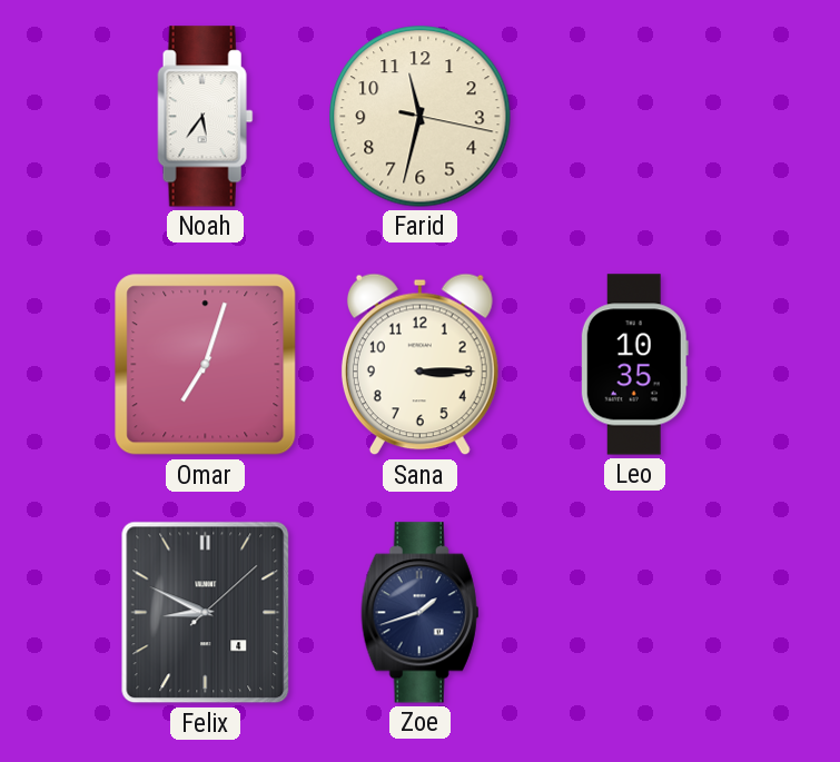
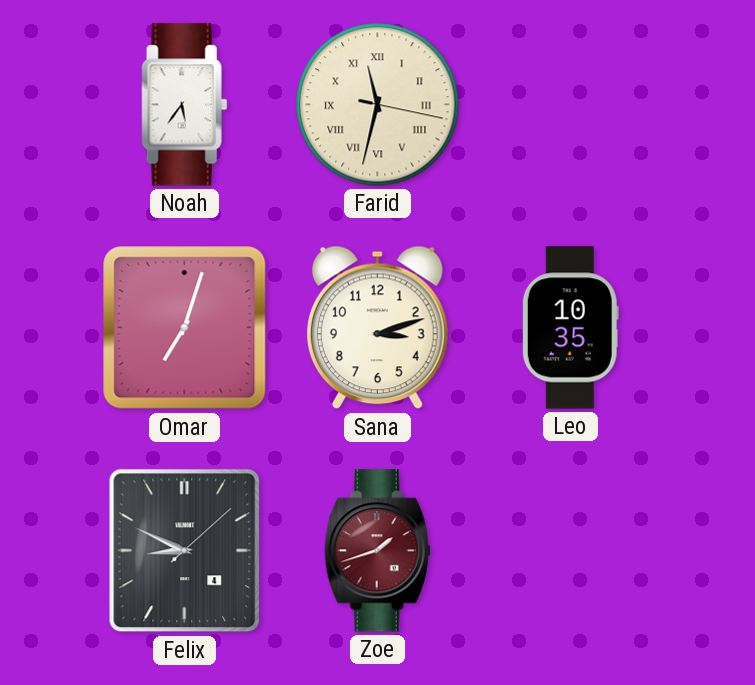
Farid numerals: Arabic -> Roman (378, 105)
Sana: 3:15 -> 3:12 (377, 328)
Zoe dial: navy -> burgundy (378, 551)
